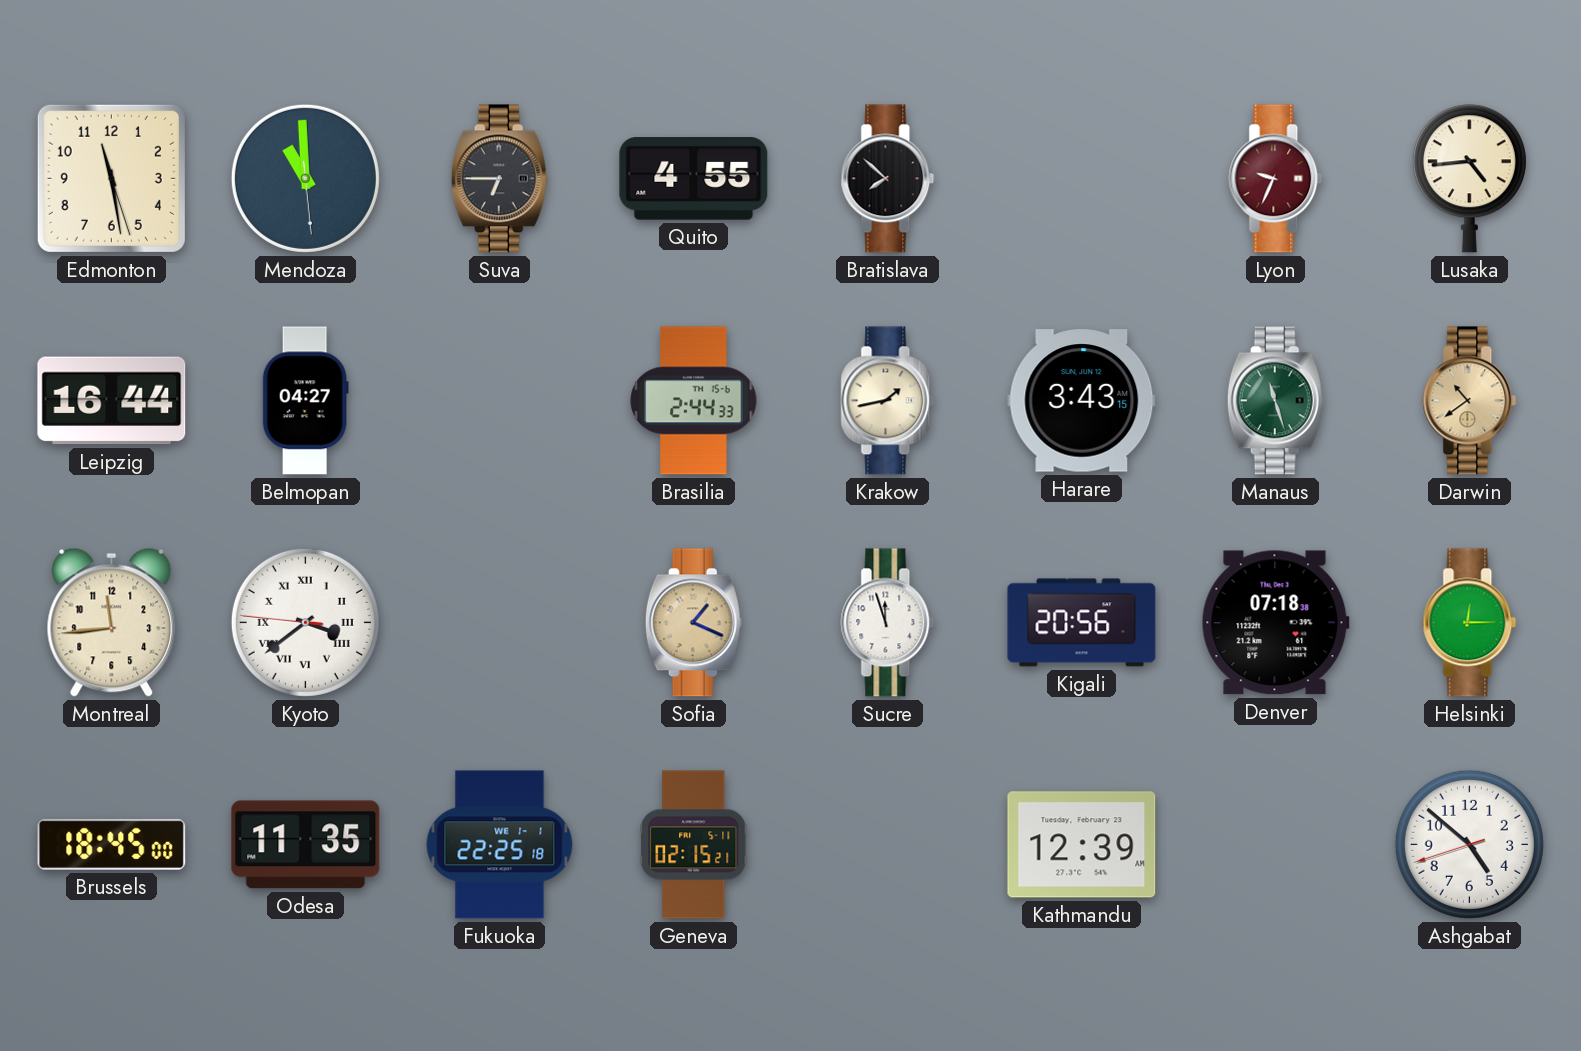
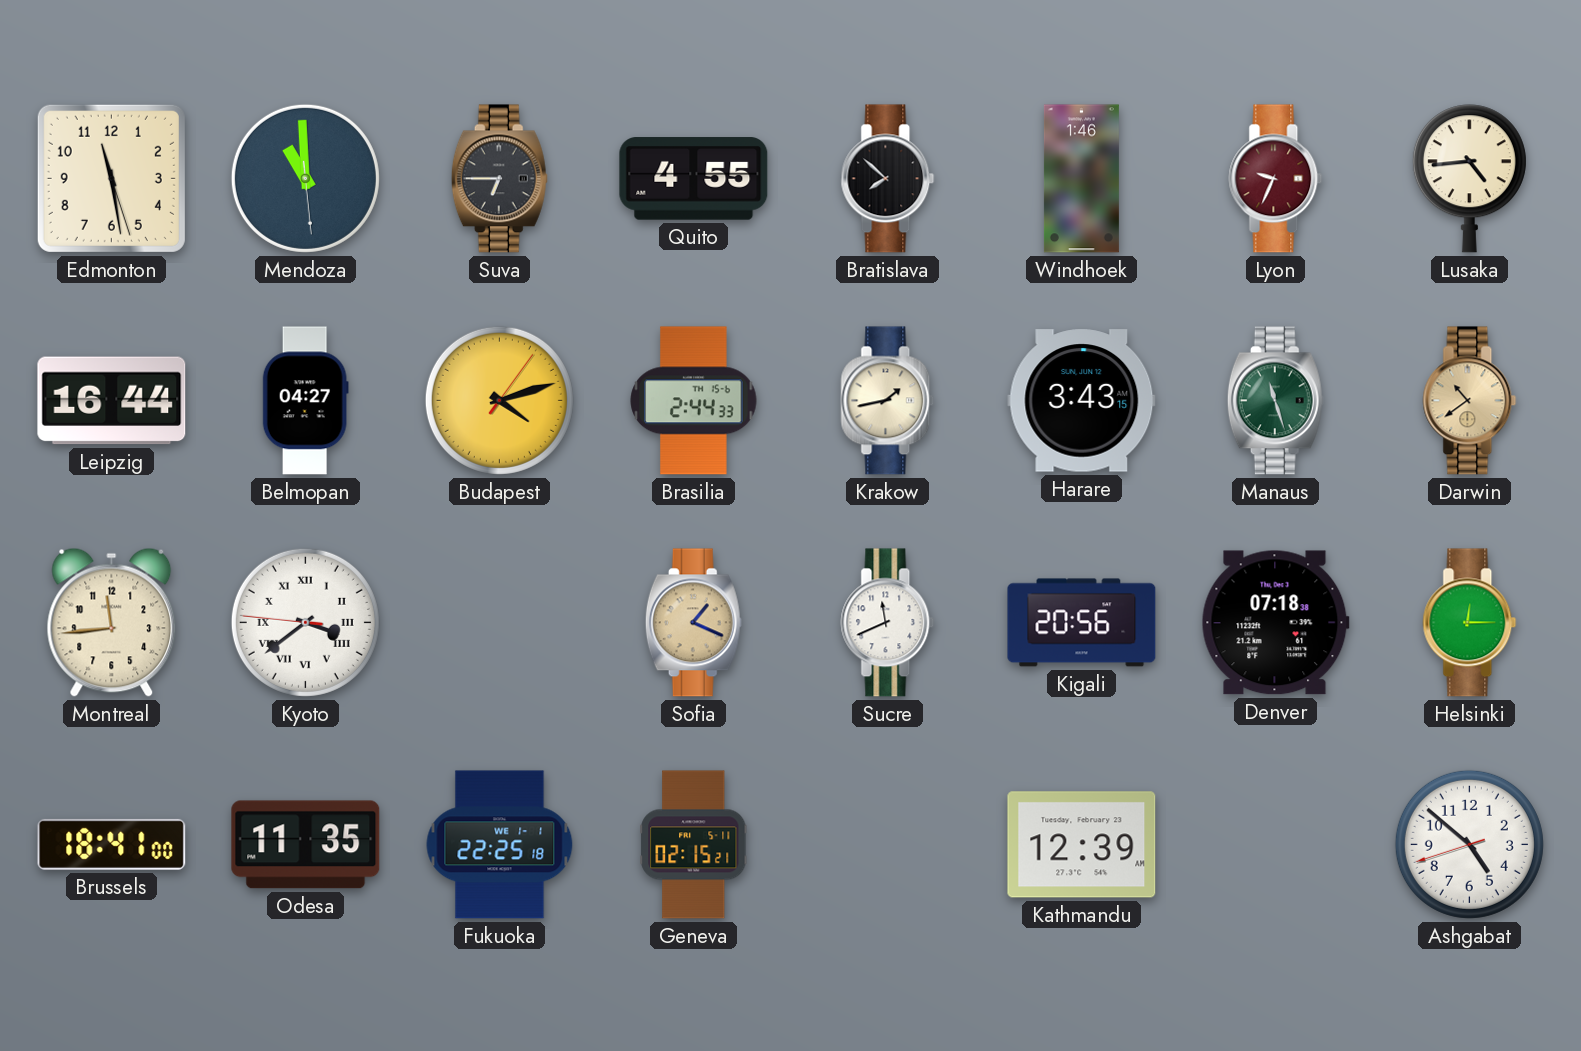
Windhoek: none -> 1:46 (1081, 179)
Budapest: none -> 4:12 (499, 400)
Sucre: 11:57 -> 11:41 (888, 623)
Brussels: 18:45 -> 18:41 (112, 844)
